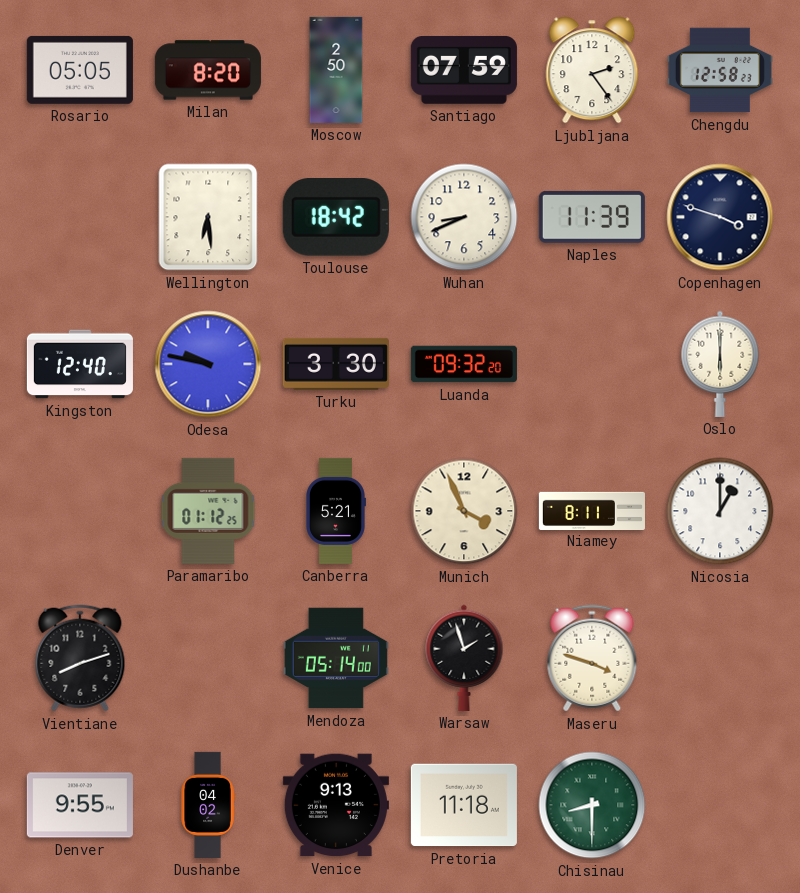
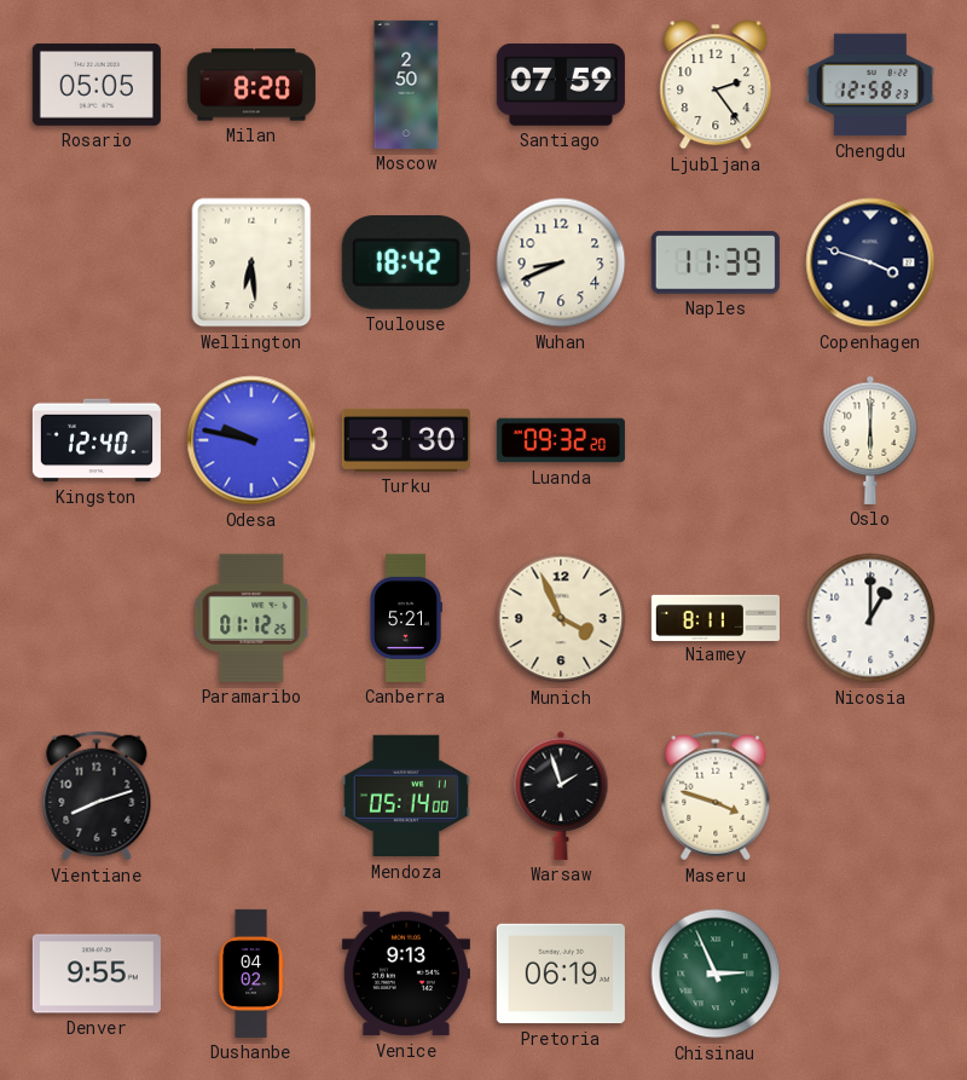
Pretoria: 11:18 -> 06:19 (561, 974)
Chisinau: 8:30 -> 2:56 (716, 974)
